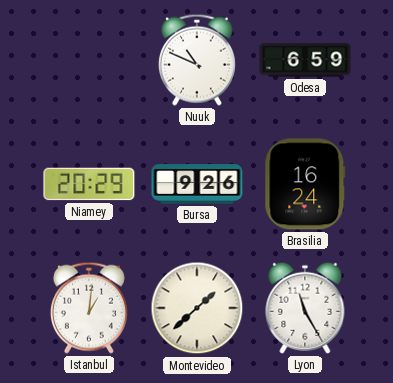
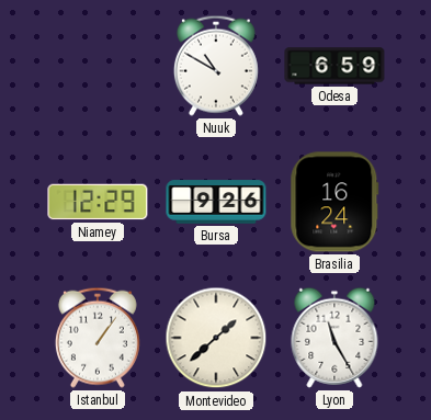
Nuuk: 10:49 -> 10:50 (216, 66)
Niamey: 20:29 -> 12:29 (98, 202)
Istanbul: 1:01 -> 1:06 (98, 338)
